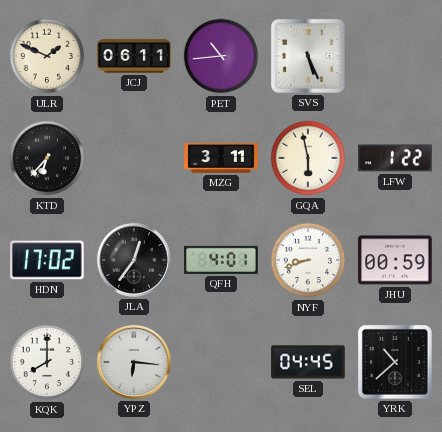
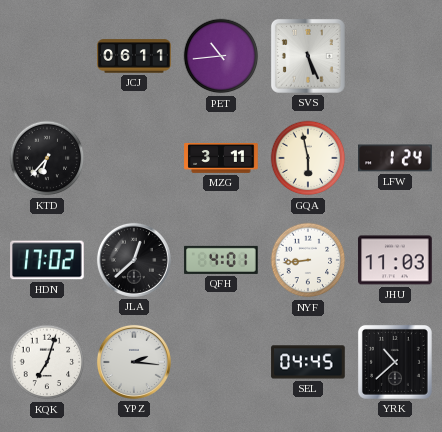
ULR: 1:49 -> none (47, 56)
LFW: 1:22 -> 1:24 (395, 158)
JLA: 12:36 -> 12:38 (134, 260)
NYF: 8:42 -> 8:44 (308, 260)
JHU: 00:59 -> 11:03 (395, 260)
KQK: 8:00 -> 7:03 (47, 362)
YPZ: 6:16 -> 2:16 (134, 362)
